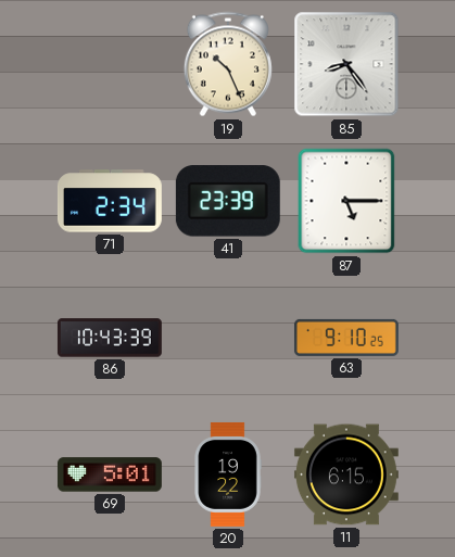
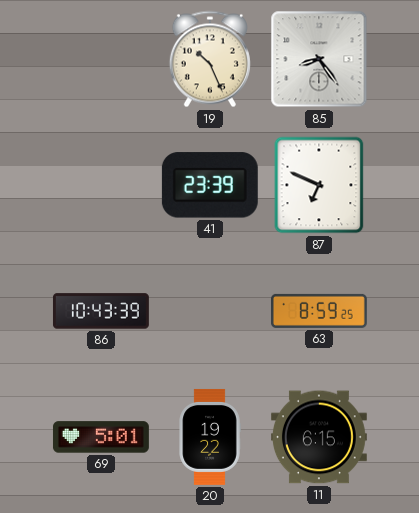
71: 2:34 -> none (110, 201)
87: 5:15 -> 6:49 (319, 185)
63: 9:10 -> 8:59 (319, 311)
